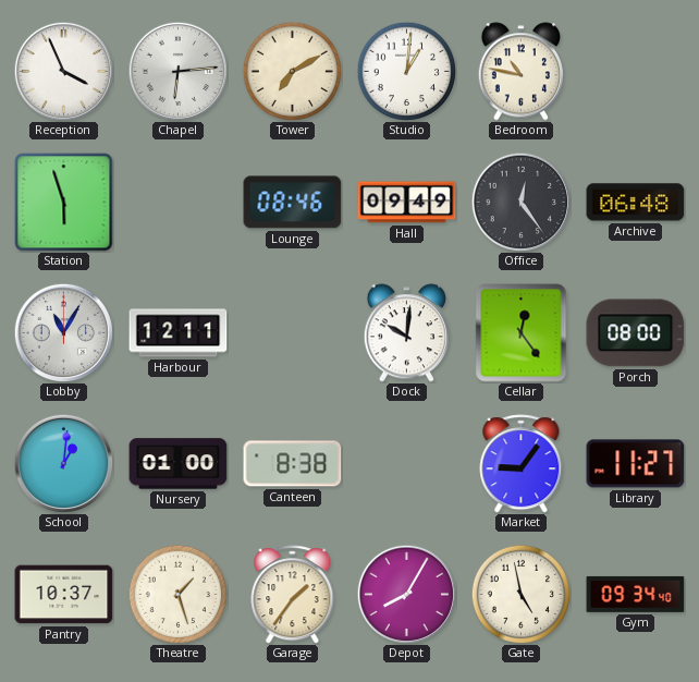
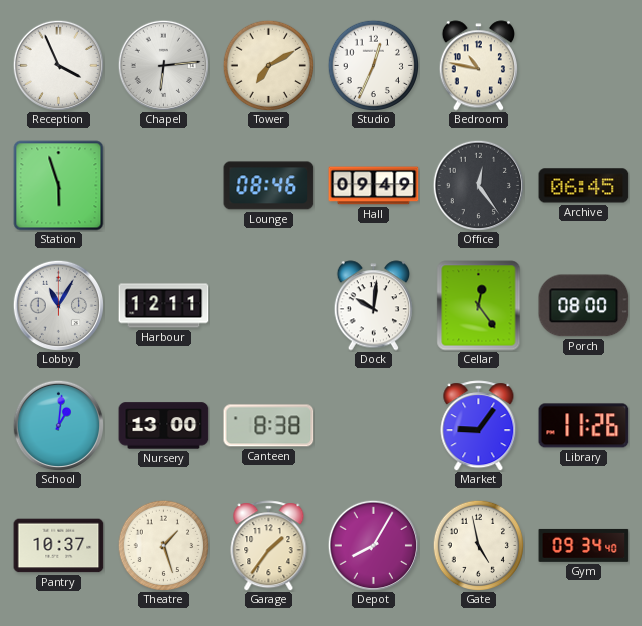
Studio: 1:01 -> 12:34 (373, 65)
Archive: 06:48 -> 06:45 (584, 186)
Nursery: 01:00 -> 13:00 (164, 426)
Library: 11:27 -> 11:26 (584, 426)
